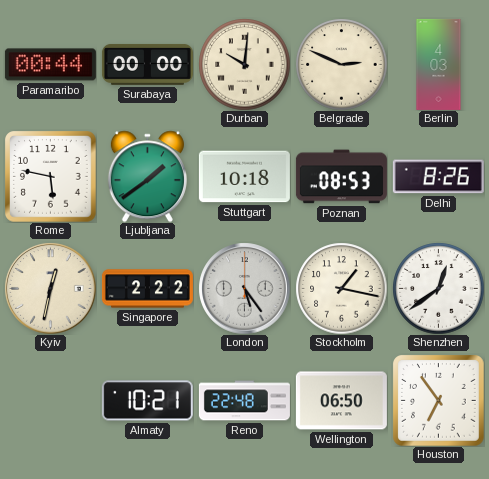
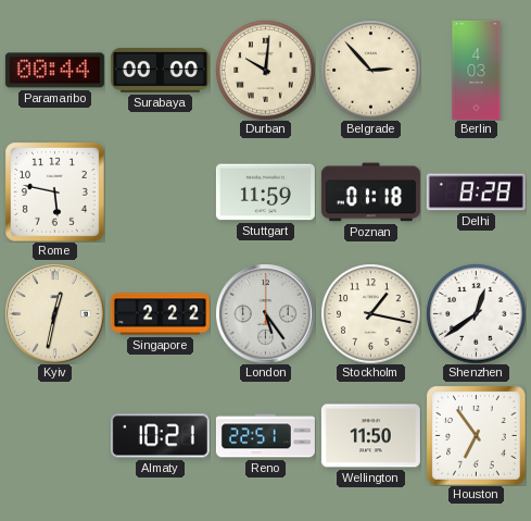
Belgrade: 2:49 -> 2:53 (370, 70)
Ljubljana: 1:39 -> none (147, 176)
Stuttgart: 10:18 -> 11:59 (265, 193)
Poznan: 08:53 -> 01:18 (370, 193)
Delhi: 8:26 -> 8:28 (476, 193)
Reno: 22:48 -> 22:51 (265, 436)
Wellington: 06:50 -> 11:50 (370, 436)
